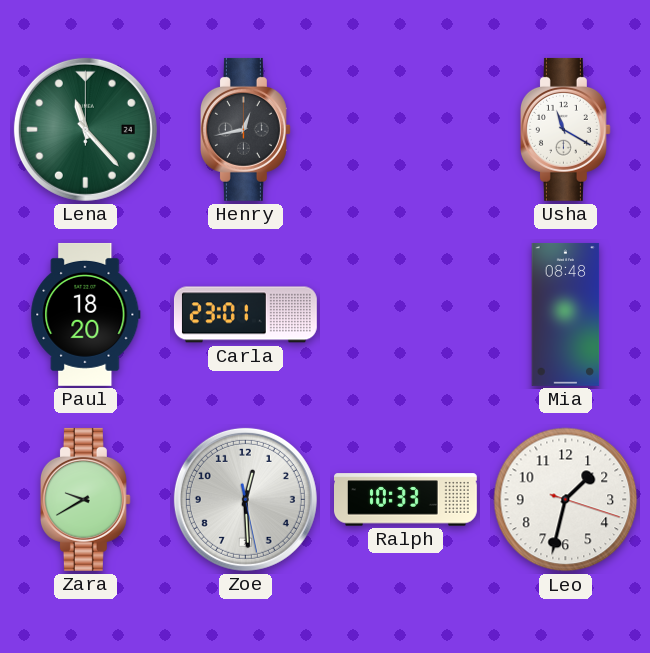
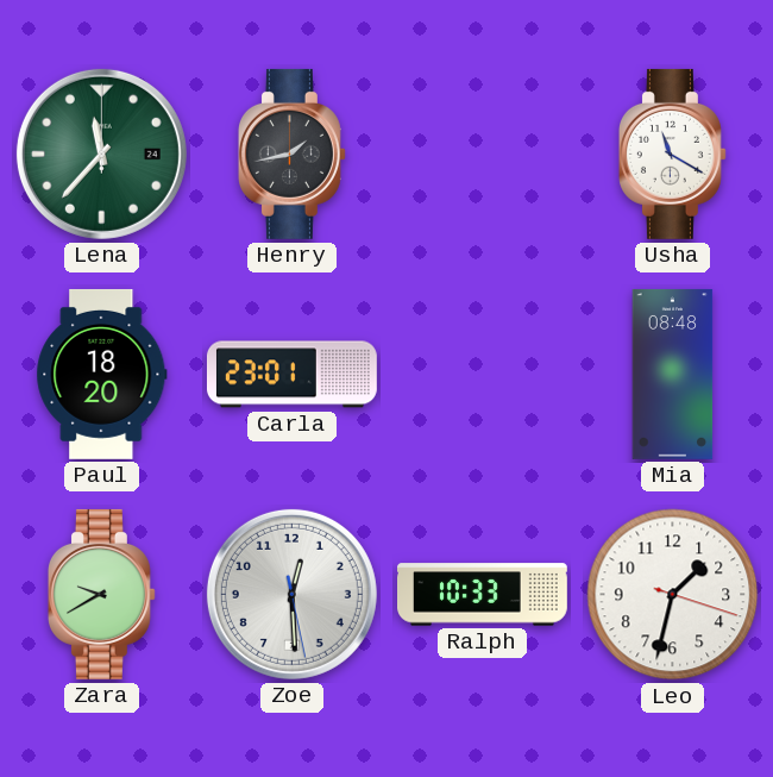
Lena: 11:23 -> 11:37 (101, 153)
Henry: 12:43 -> 1:43 (291, 153)
